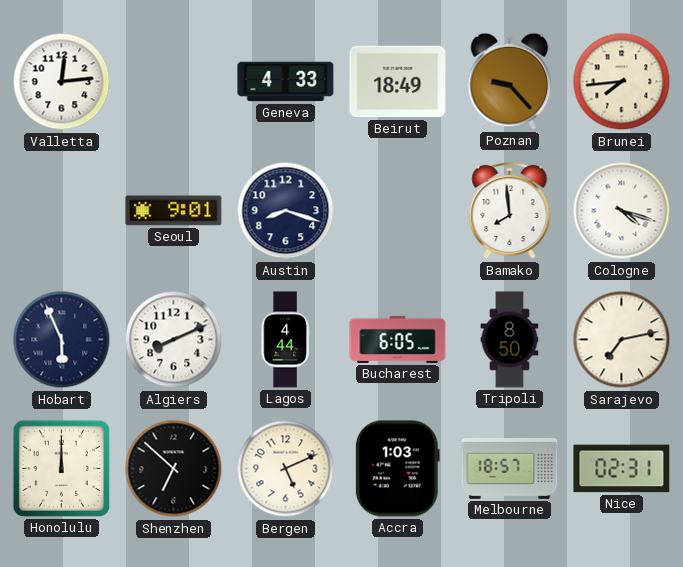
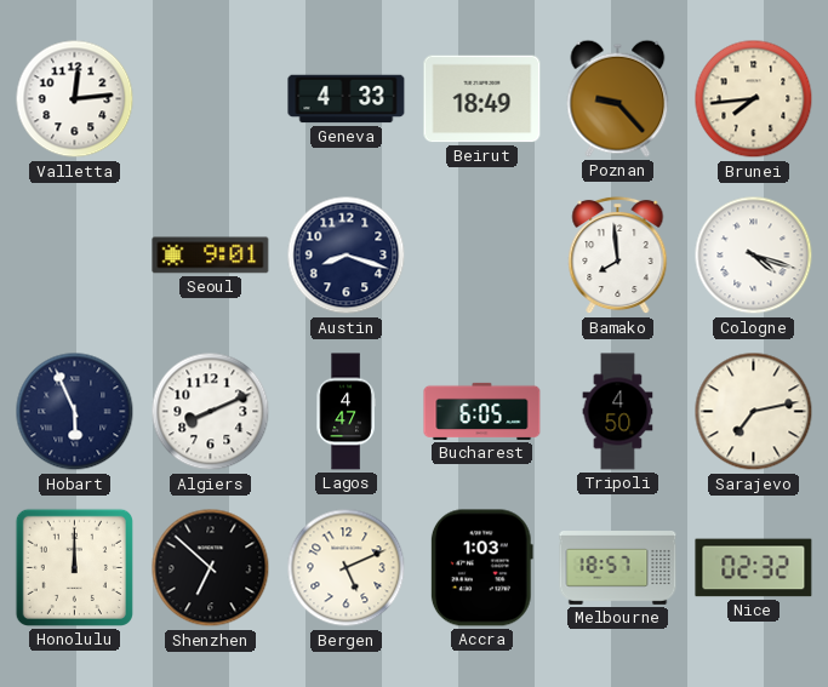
Lagos: 4:44 -> 4:47 (346, 412)
Tripoli: 8:50 -> 4:50 (618, 412)
Nice: 02:31 -> 02:32 (754, 568)
